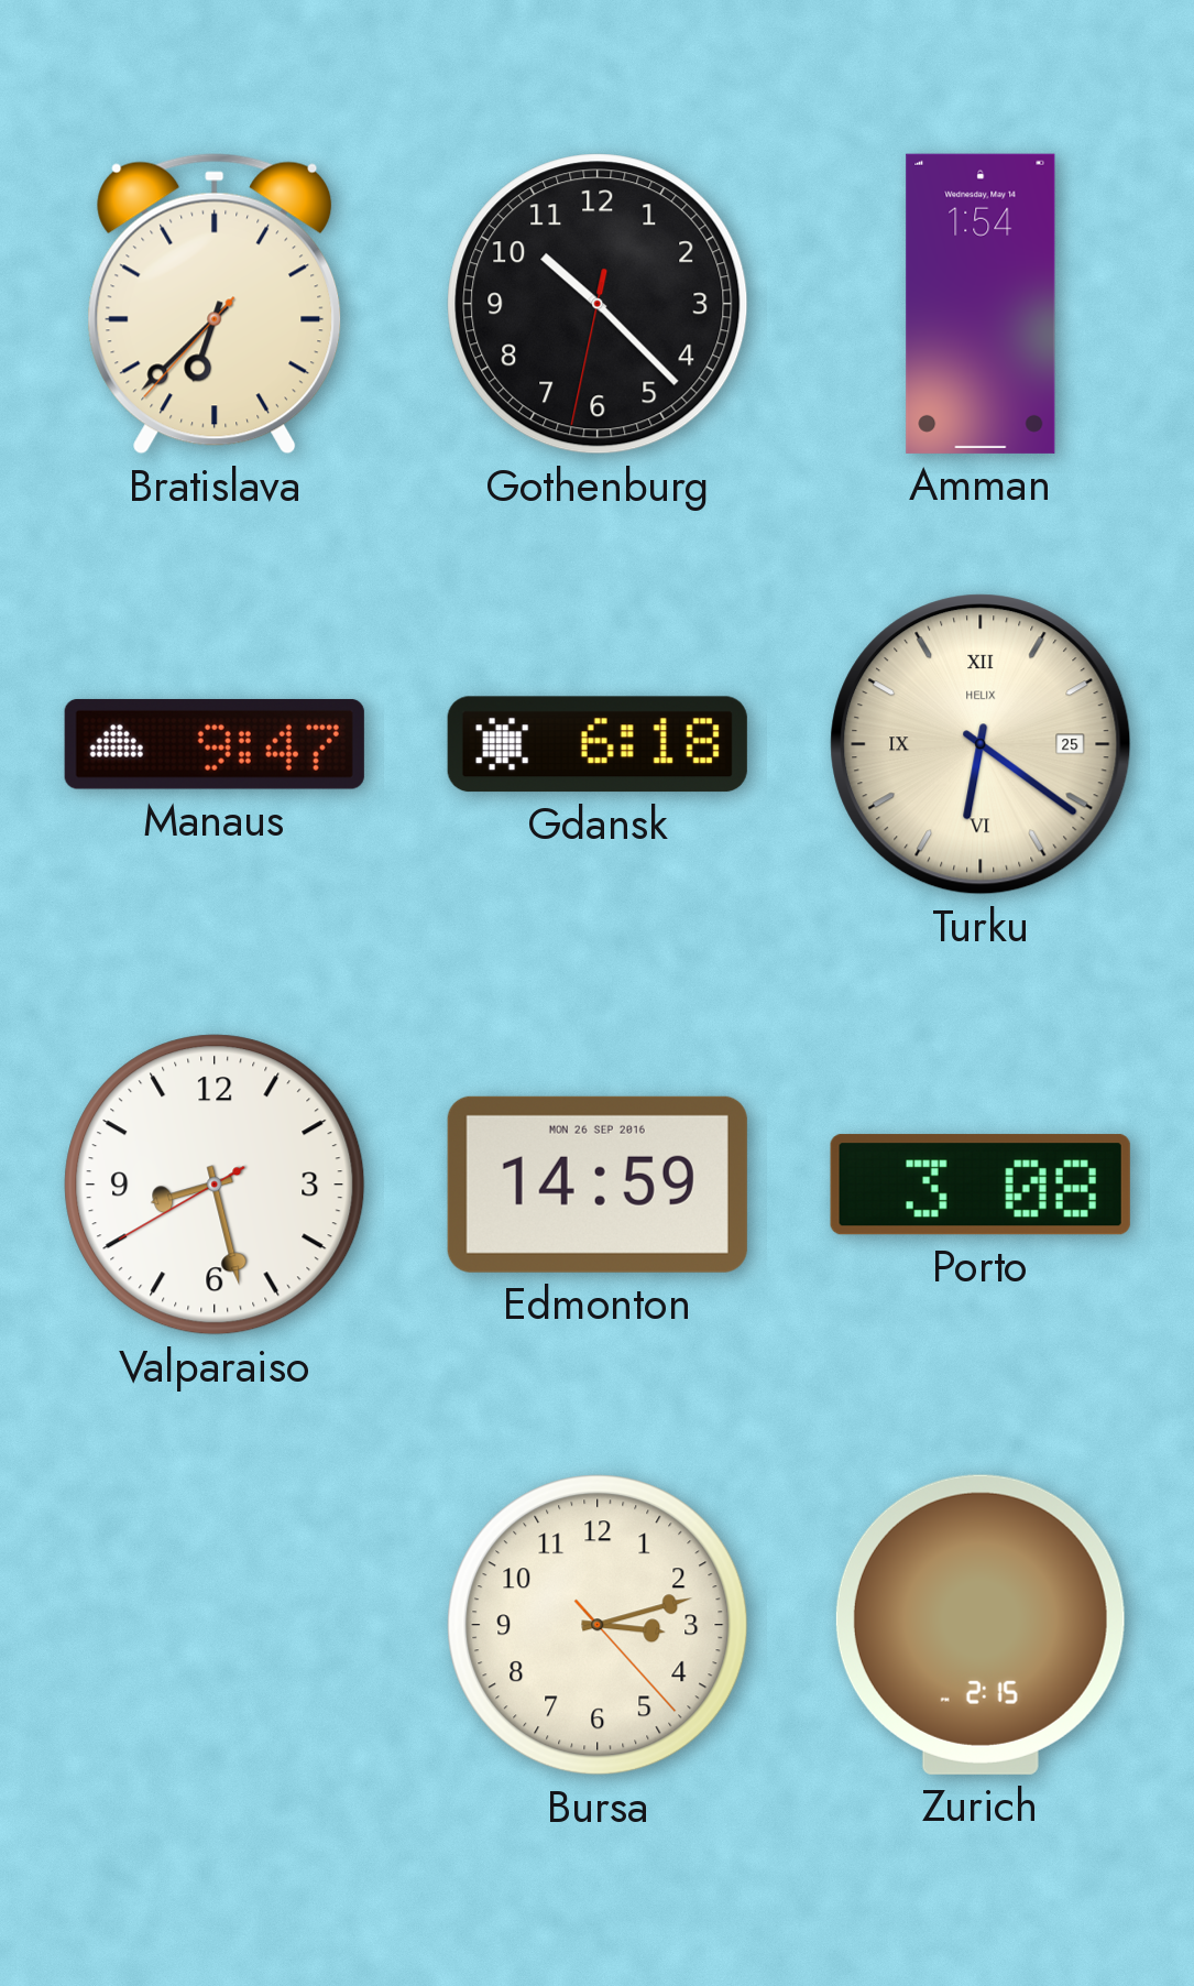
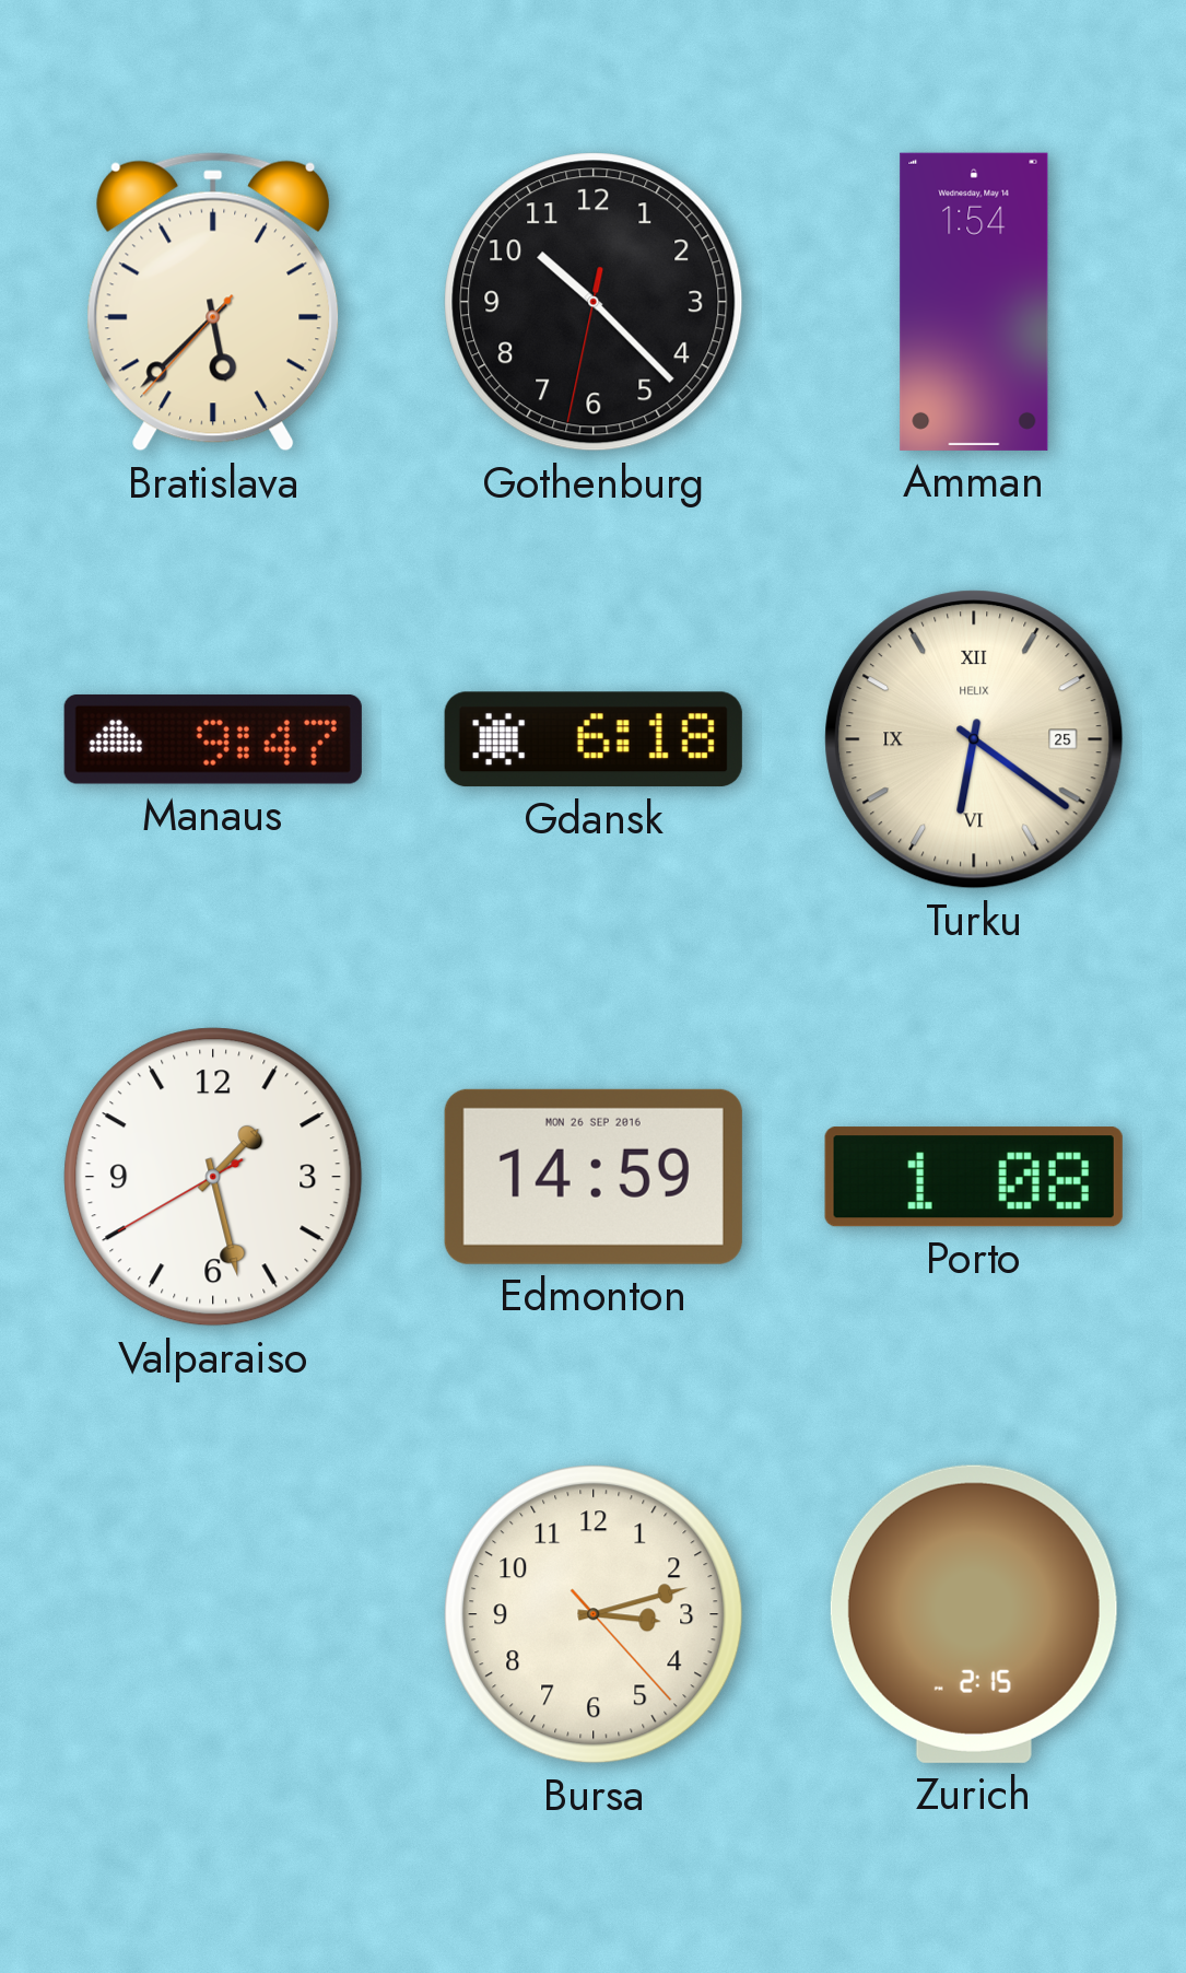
Bratislava: 6:37 -> 5:37 (213, 302)
Valparaiso: 8:27 -> 1:27 (213, 1177)
Porto: 3:08 -> 1:08 (974, 1177)
